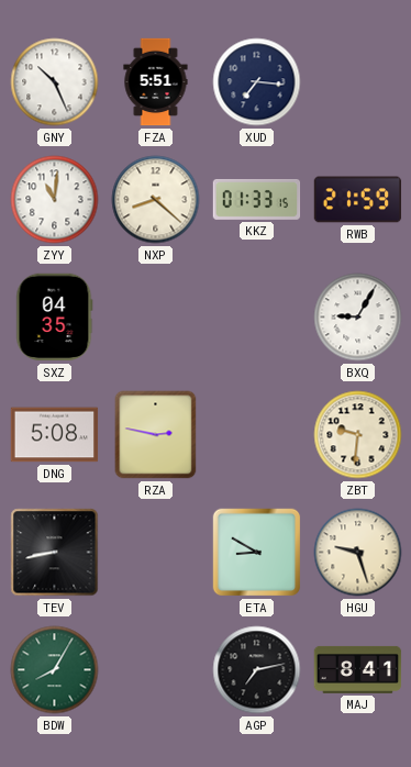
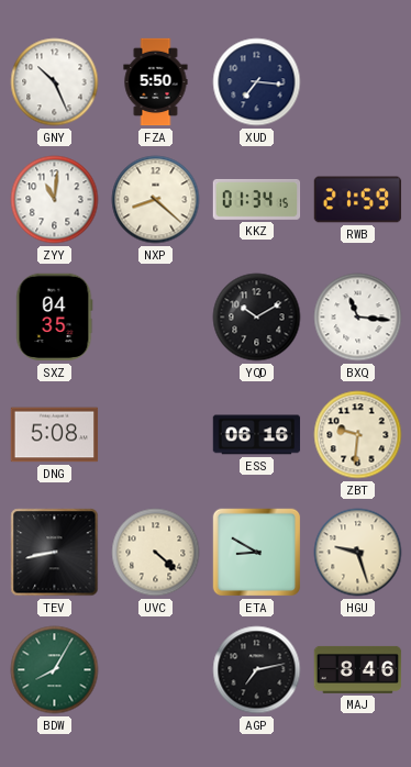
FZA: 5:51 -> 5:50 (156, 82)
KKZ: 01:33 -> 01:34 (257, 199)
YQD: none -> 10:10 (257, 318)
BXQ: 9:05 -> 11:16 (358, 318)
RZA: 2:47 -> none (156, 435)
ESS: none -> 06:16 (257, 435)
UVC: none -> 4:22 (156, 553)
MAJ: 8:41 -> 8:46 (358, 669)
